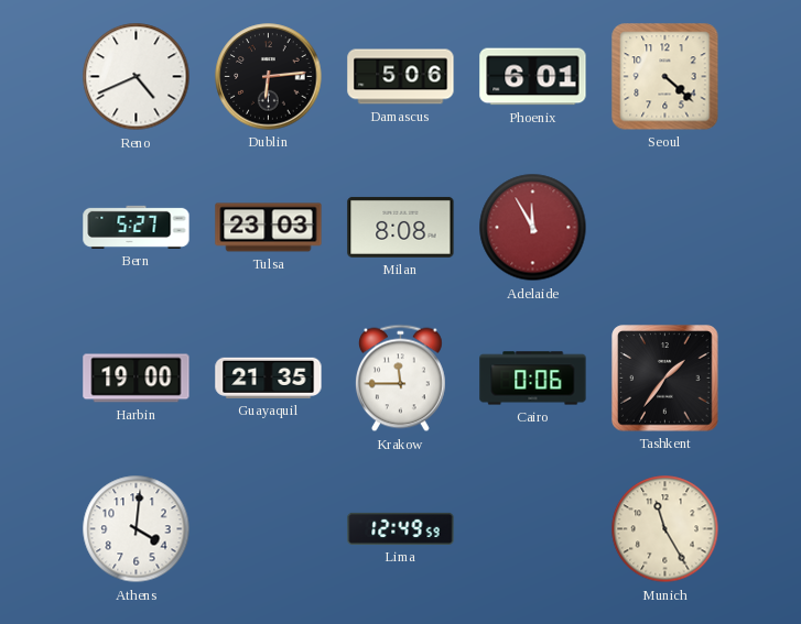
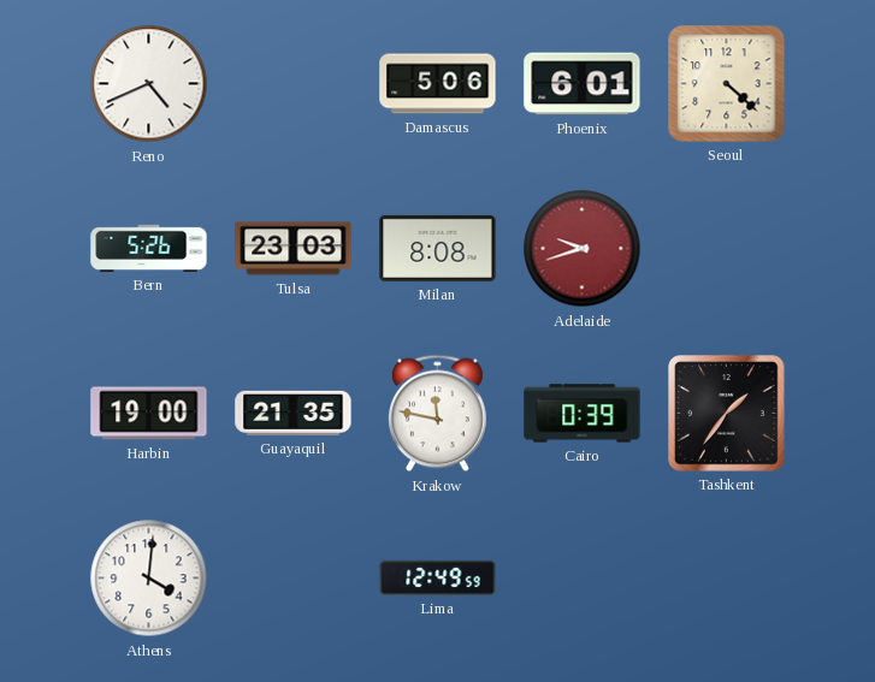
Dublin: 6:14 -> none (269, 77)
Bern: 5:27 -> 5:26 (149, 248)
Adelaide: 11:55 -> 9:42 (583, 249)
Krakow: 11:45 -> 11:47 (437, 414)
Cairo: 0:06 -> 0:39 (583, 414)
Munich: 11:25 -> none (665, 529)
